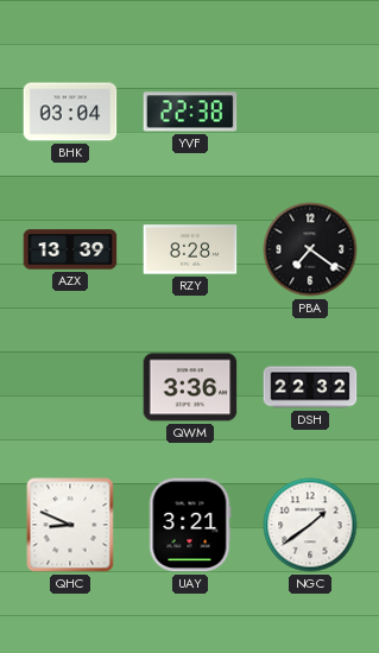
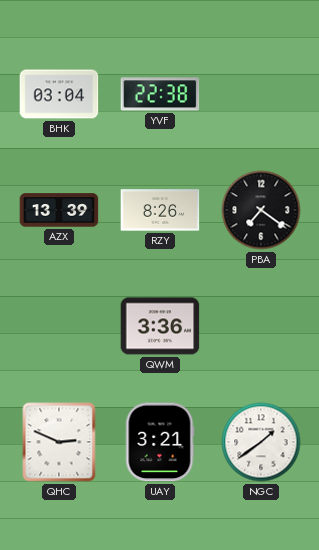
RZY: 8:28 -> 8:26 (160, 210)
DSH: 22:32 -> none (310, 387)
QHC: 8:49 -> 2:49 (59, 442)
